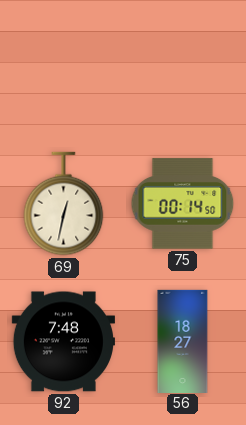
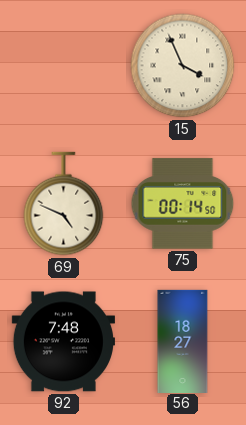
15: none -> 3:56 (183, 66)
69: 12:32 -> 4:49 (64, 204)
